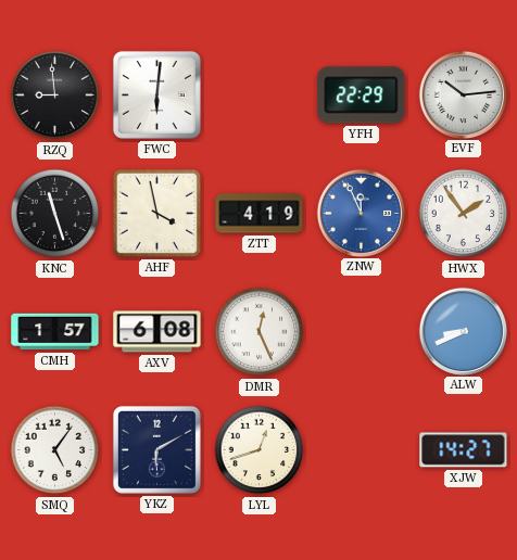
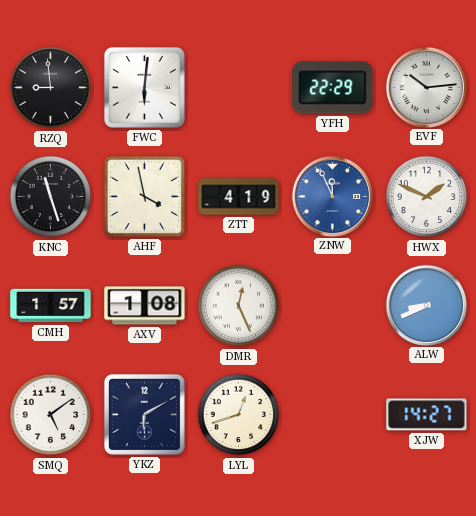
HWX: 1:54 -> 1:49 (427, 197)
AXV: 6:08 -> 1:08 (145, 306)
SMQ: 5:06 -> 5:09 (51, 415)
